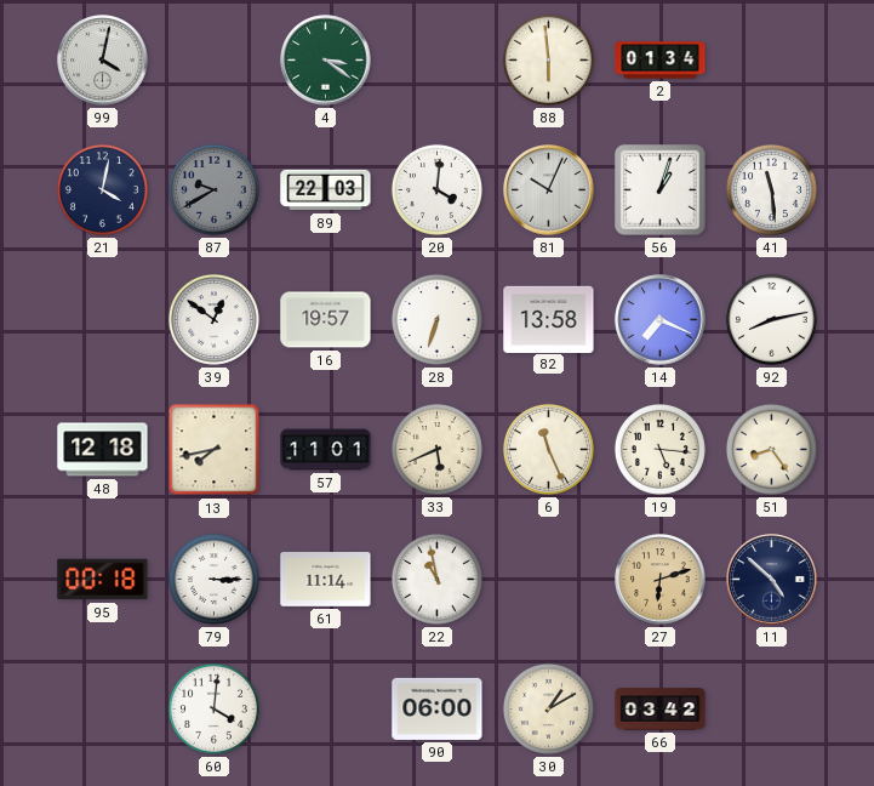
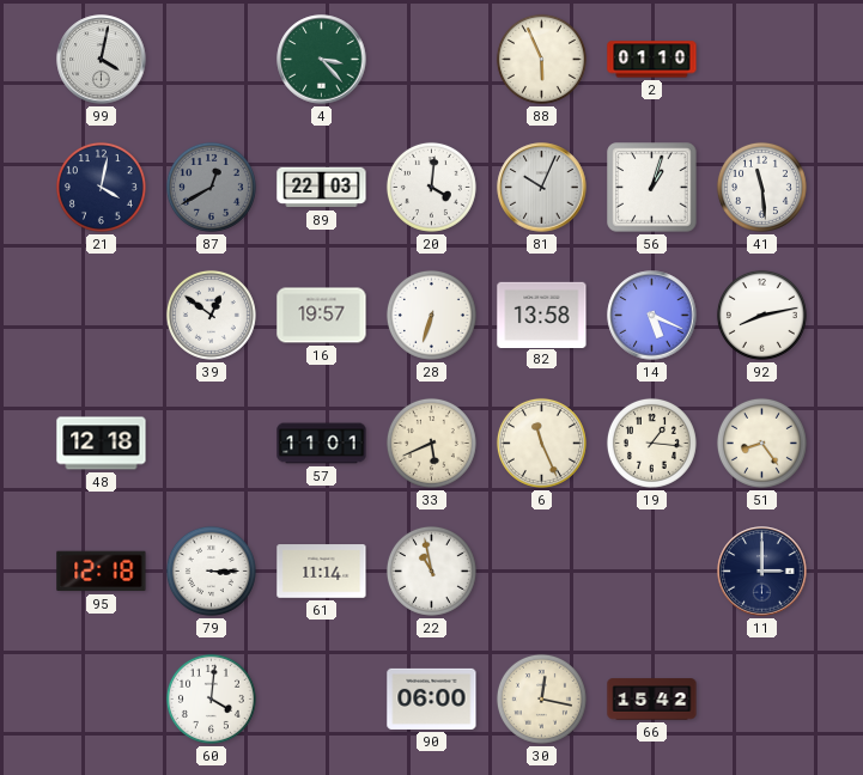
4: 3:21 -> 3:23 (322, 60)
88: 5:59 -> 5:56 (541, 59)
2: 01:34 -> 01:10 (652, 60)
87: 9:40 -> 12:40 (211, 187)
14: 7:19 -> 5:19 (652, 316)
13: 7:43 -> none (215, 450)
19: 5:16 -> 1:16 (651, 443)
95: 00:18 -> 12:18 (102, 572)
27: 6:12 -> none (661, 580)
11: 4:52 -> 3:00 (762, 572)
30: 1:10 -> 12:17 (541, 698)
66: 03:42 -> 15:42 (652, 700)
